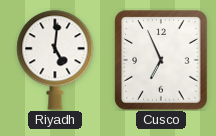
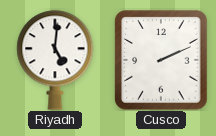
Cusco: 6:56 -> 2:11 (161, 60)
